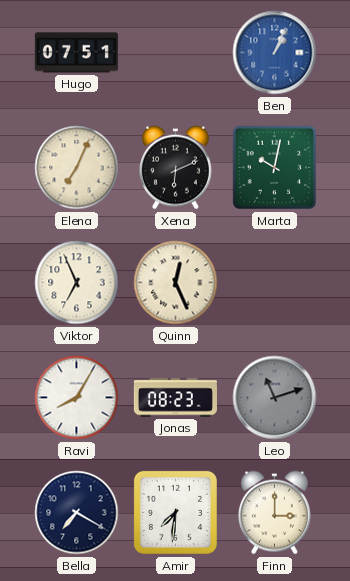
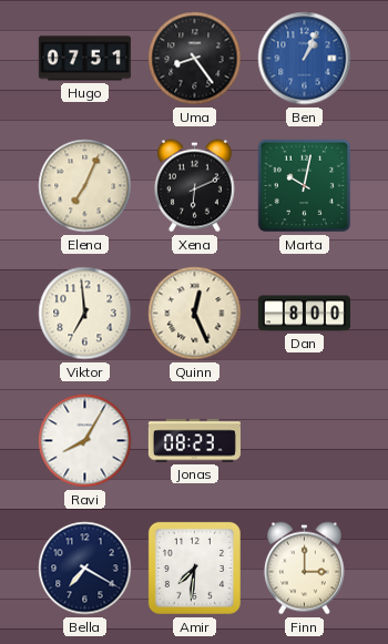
Uma: none -> 8:24 (195, 59)
Viktor: 6:56 -> 6:59 (85, 314)
Dan: none -> 8:00 (304, 314)
Leo: 11:12 -> none (275, 398)
